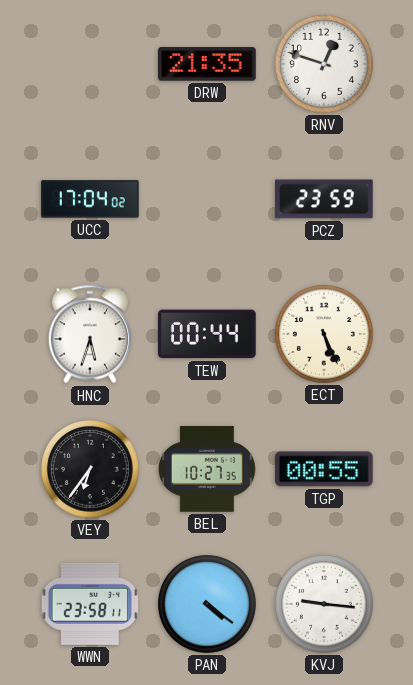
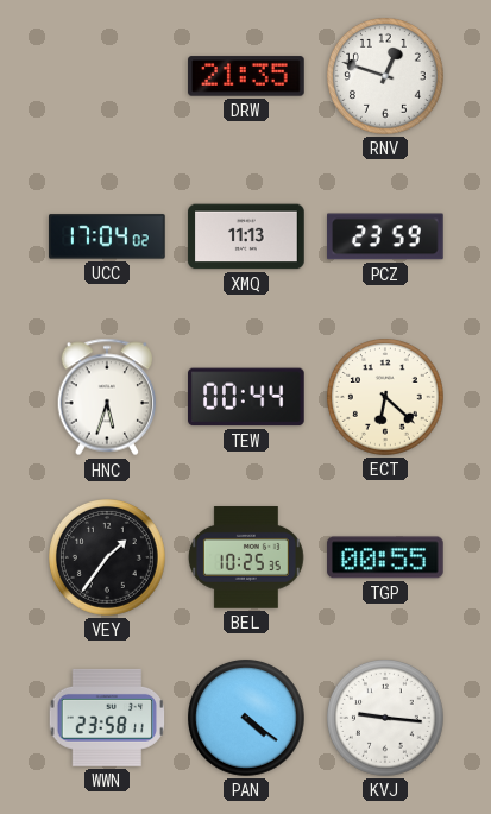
XMQ: none -> 11:13 (246, 236)
ECT: 5:26 -> 6:22 (386, 398)
VEY: 6:36 -> 1:36 (108, 559)
BEL: 10:27 -> 10:25 (246, 557)
